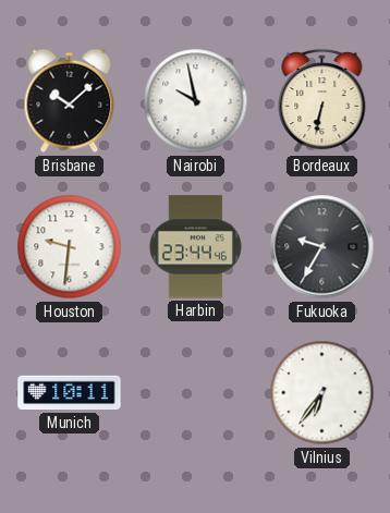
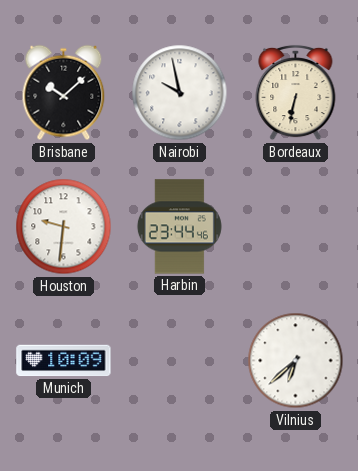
Fukuoka: 9:35 -> none (322, 247)
Munich: 10:11 -> 10:09 (64, 361)
Vilnius: 6:36 -> 6:38 (296, 361)
